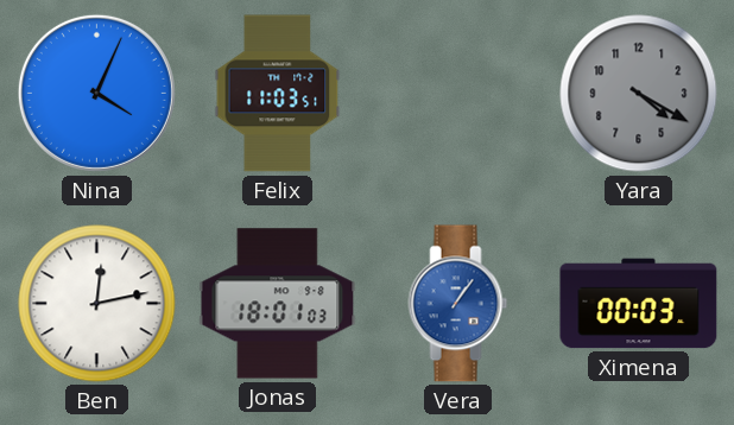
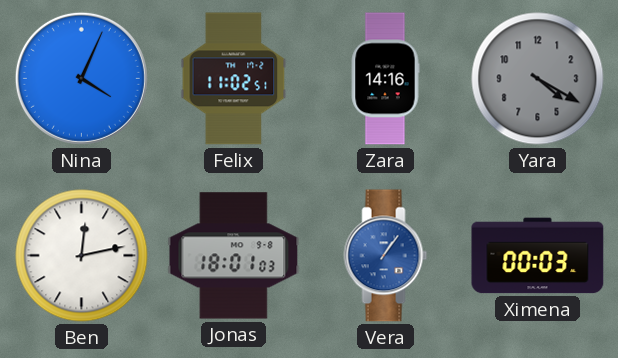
Felix: 11:03 -> 11:02 (234, 79)
Zara: none -> 14:16 (385, 79)
